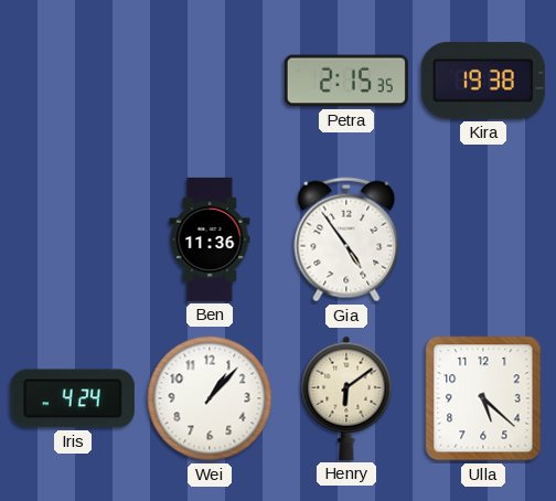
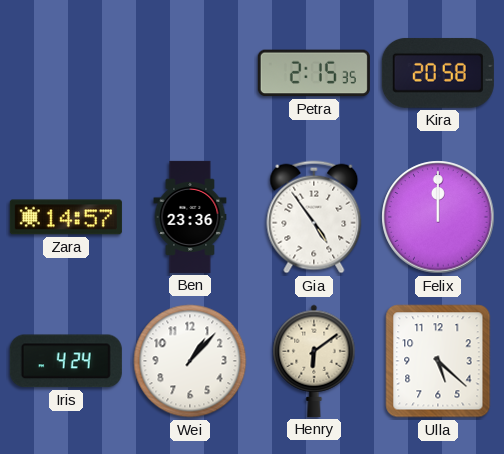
Kira: 19:38 -> 20:58 (438, 73)
Zara: none -> 14:57 (66, 217)
Ben: 11:36 -> 23:36 (190, 217)
Felix: none -> 12:00 (438, 217)
